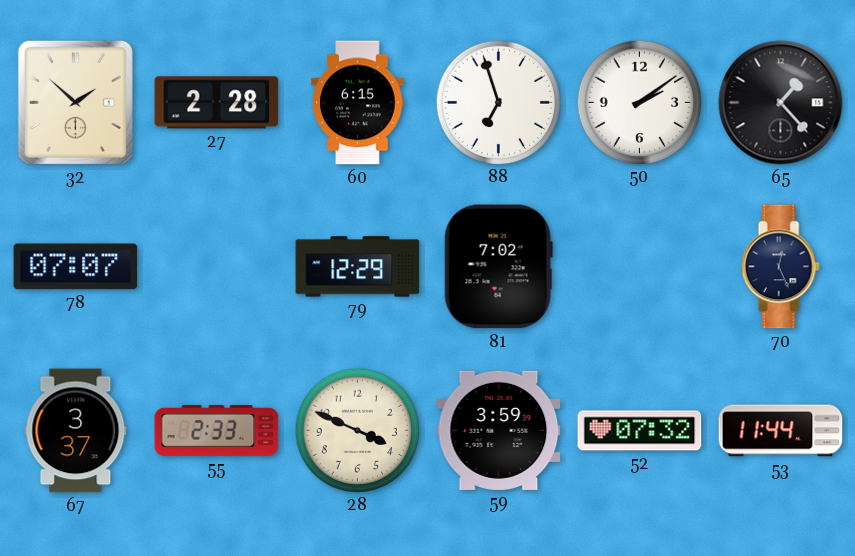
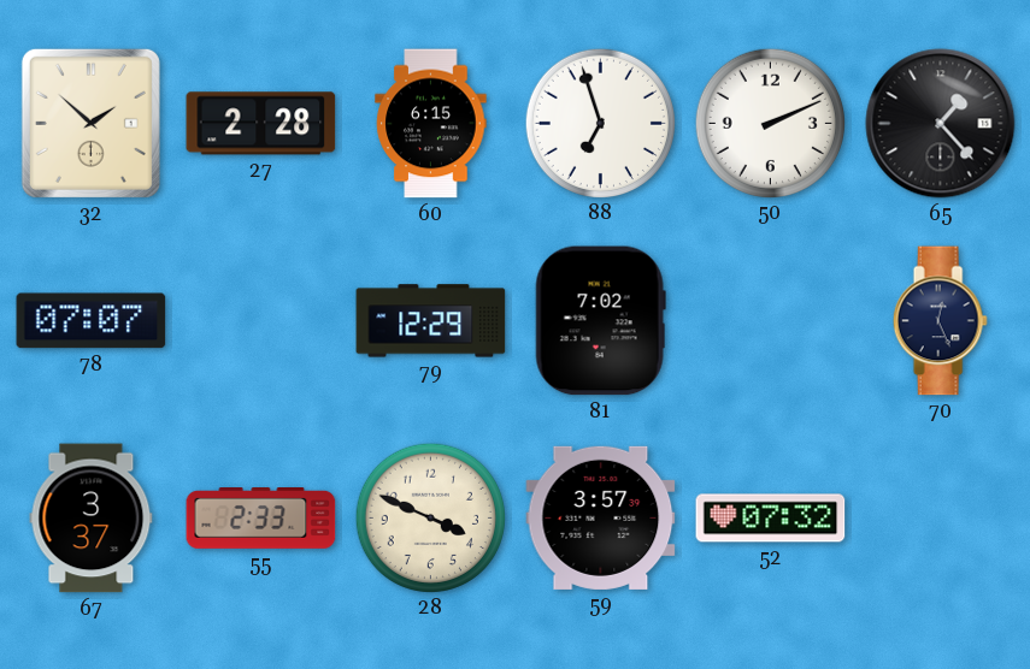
50: 2:09 -> 2:11 (770, 123)
59: 3:59 -> 3:57 (601, 517)
53: 11:44 -> none (781, 431)
